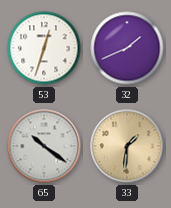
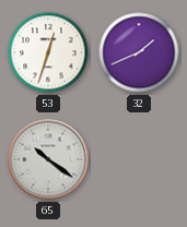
33: 1:31 -> none (127, 146)
